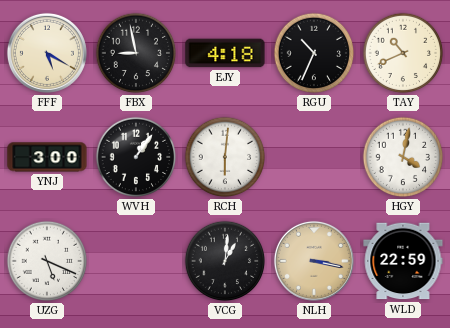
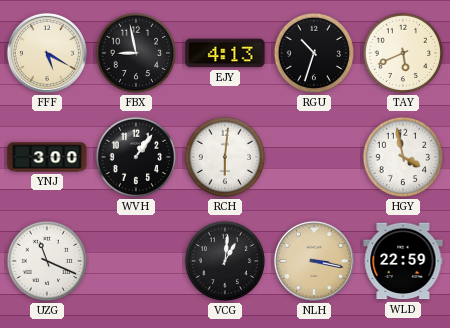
EJY: 4:18 -> 4:13 (225, 53)
RGU: 10:34 -> 10:33 (314, 53)
TAY: 10:41 -> 5:41 (403, 53)
HGY: 4:02 -> 3:58 (403, 157)
UZG: 5:19 -> 11:19 (47, 261)
